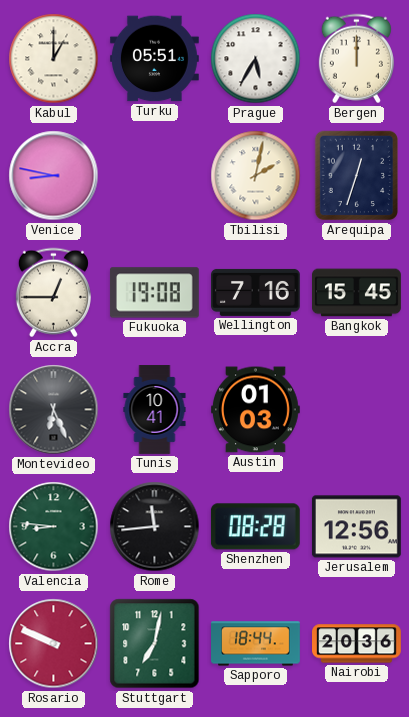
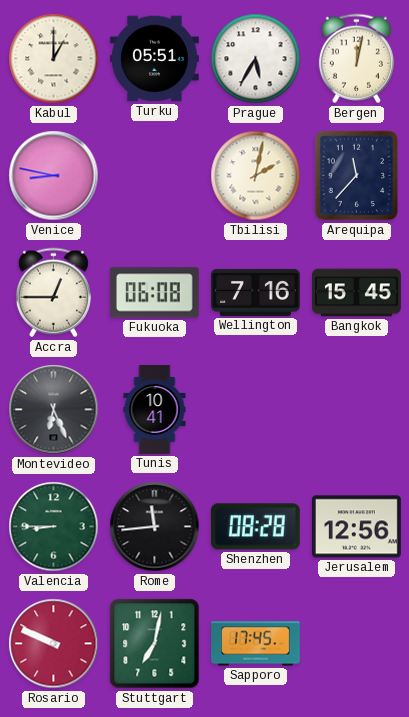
Bergen: 12:00 -> 12:02 (356, 59)
Arequipa: 12:33 -> 11:37 (357, 176)
Fukuoka: 19:08 -> 06:08 (154, 293)
Austin: 01:03 -> none (256, 410)
Valencia: 8:46 -> 8:45 (54, 527)
Sapporo: 18:44 -> 17:45 (256, 644)
Nairobi: 20:36 -> none (357, 644)
